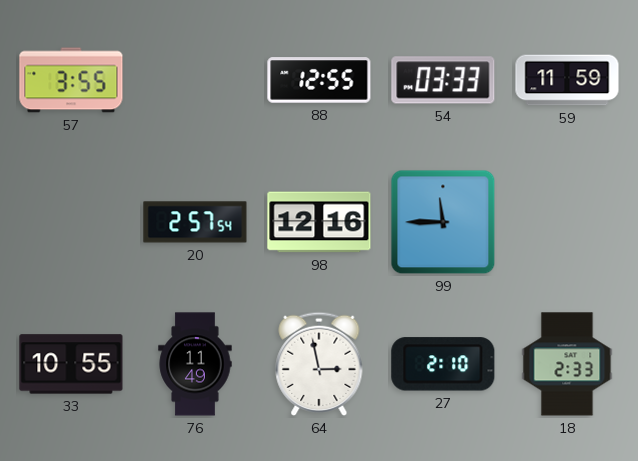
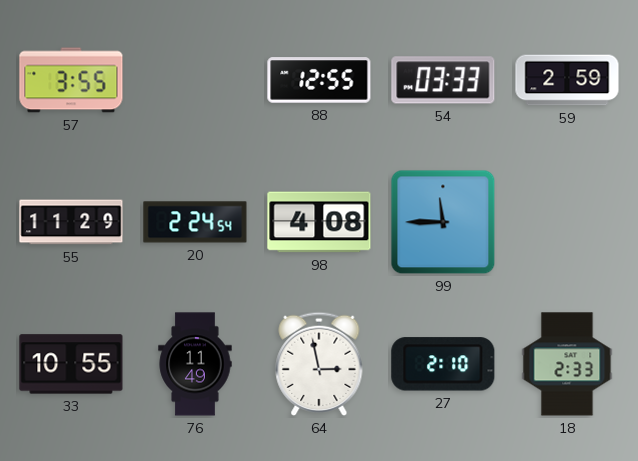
59: 11:59 -> 2:59 (567, 80)
55: none -> 11:29 (71, 222)
20: 2:57 -> 2:24 (195, 222)
98: 12:16 -> 4:08 (319, 222)
